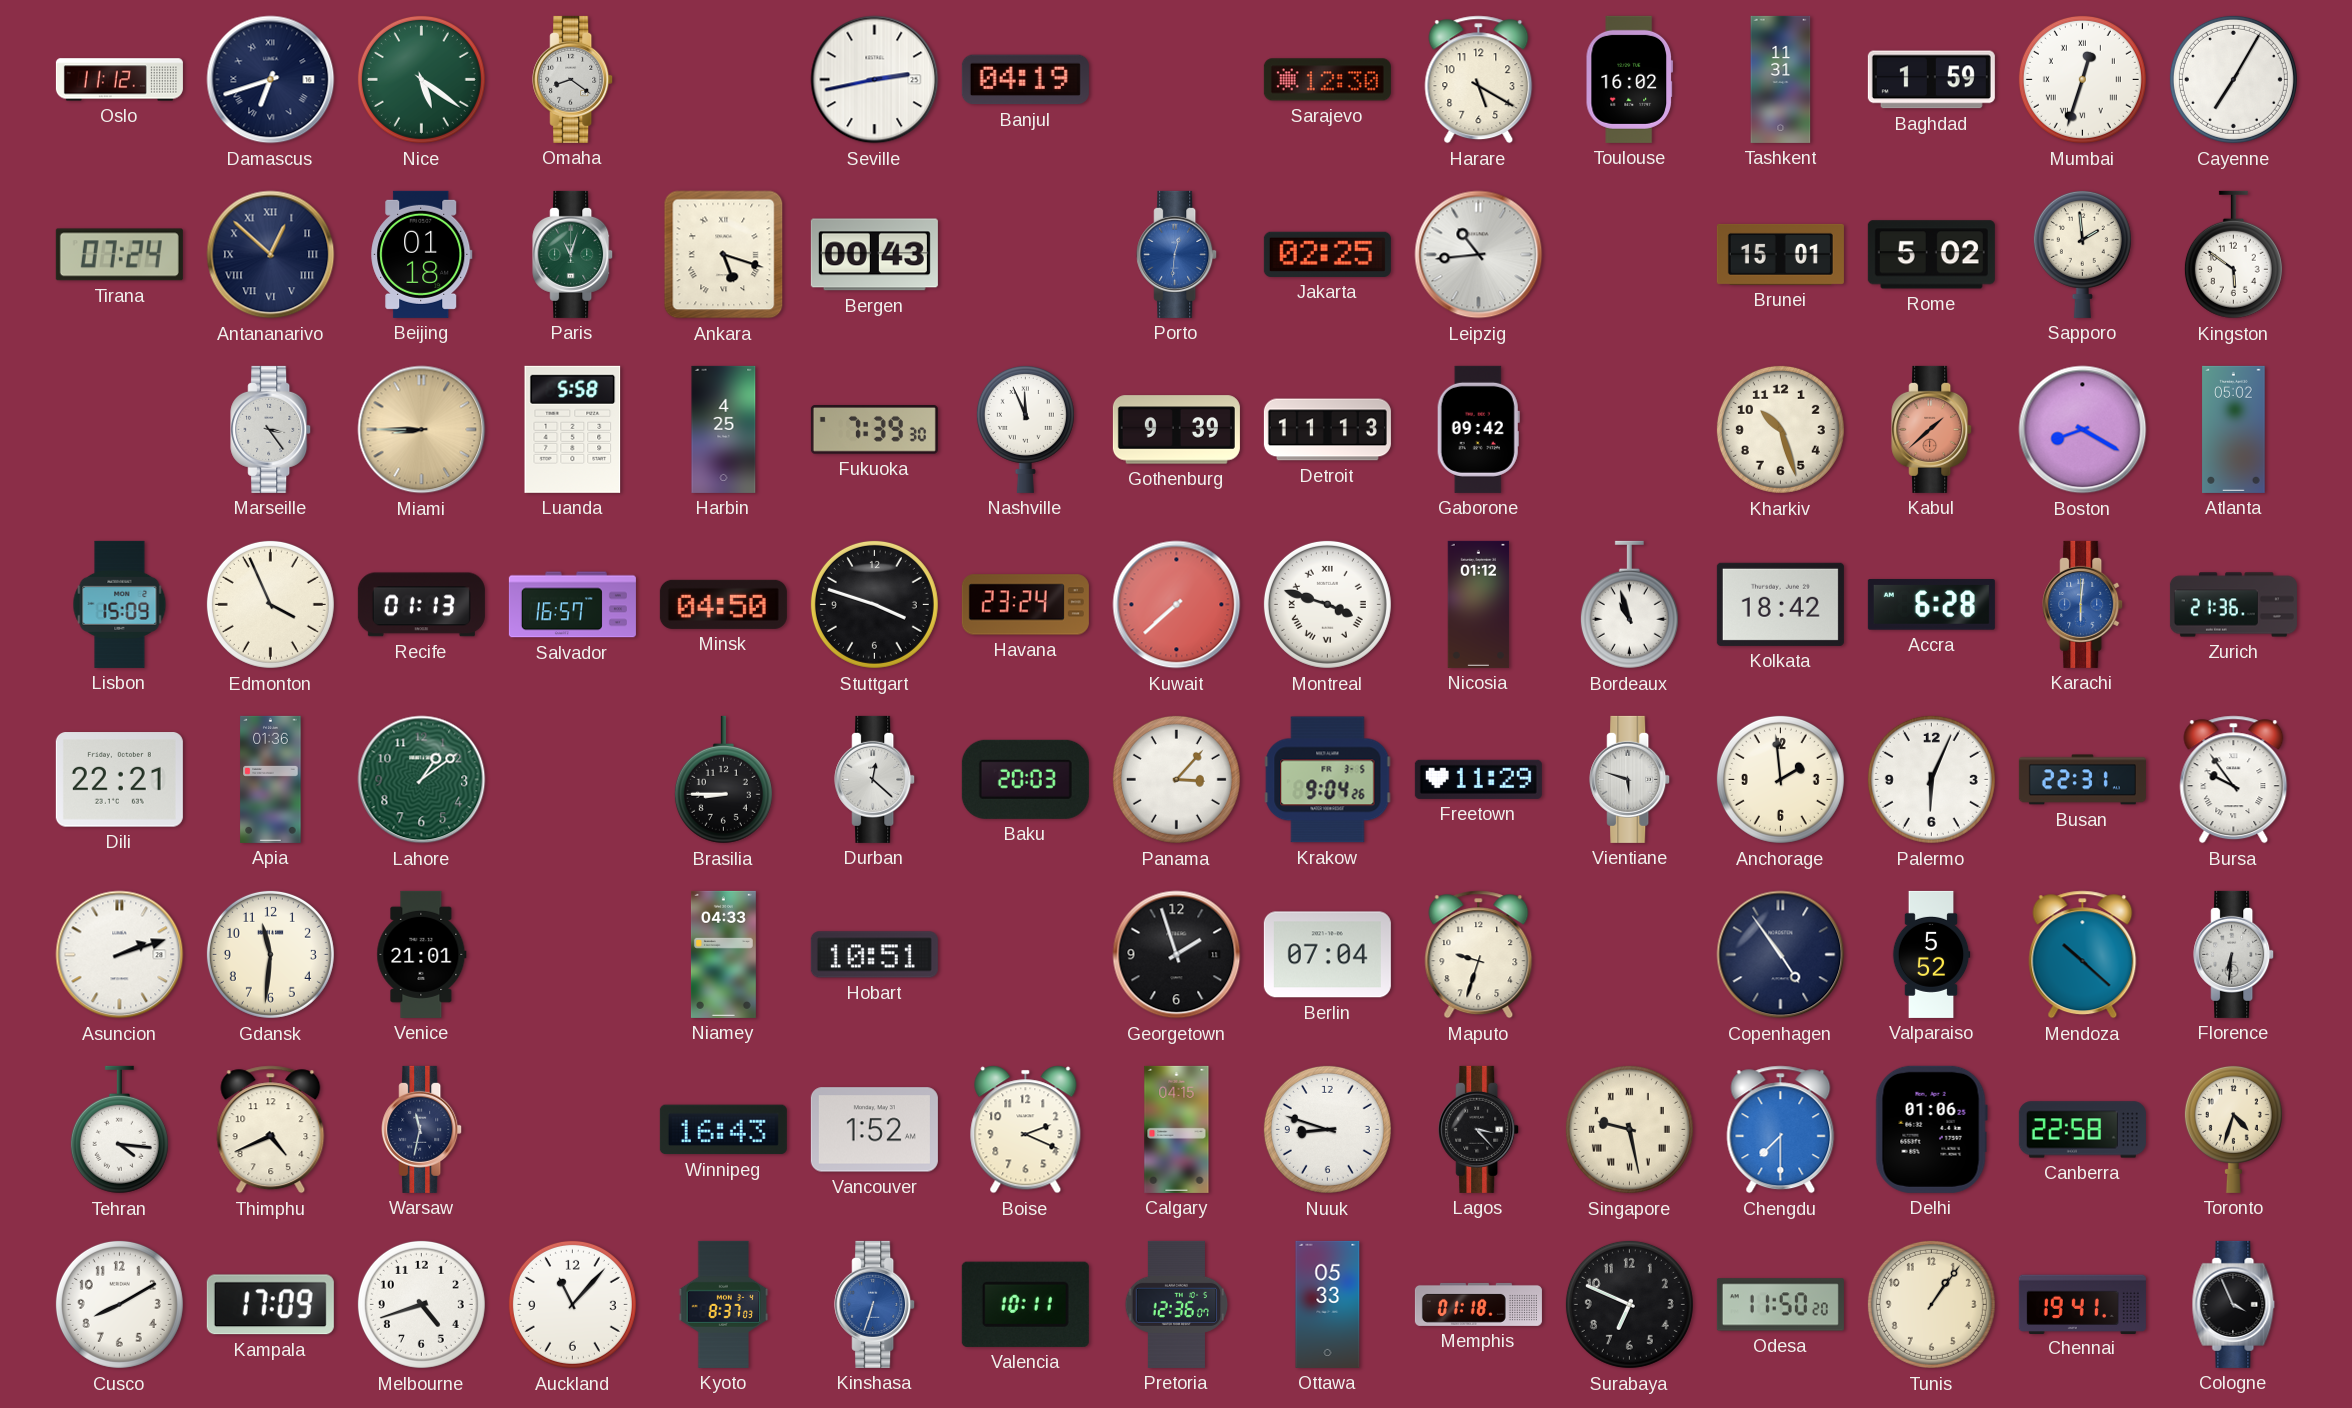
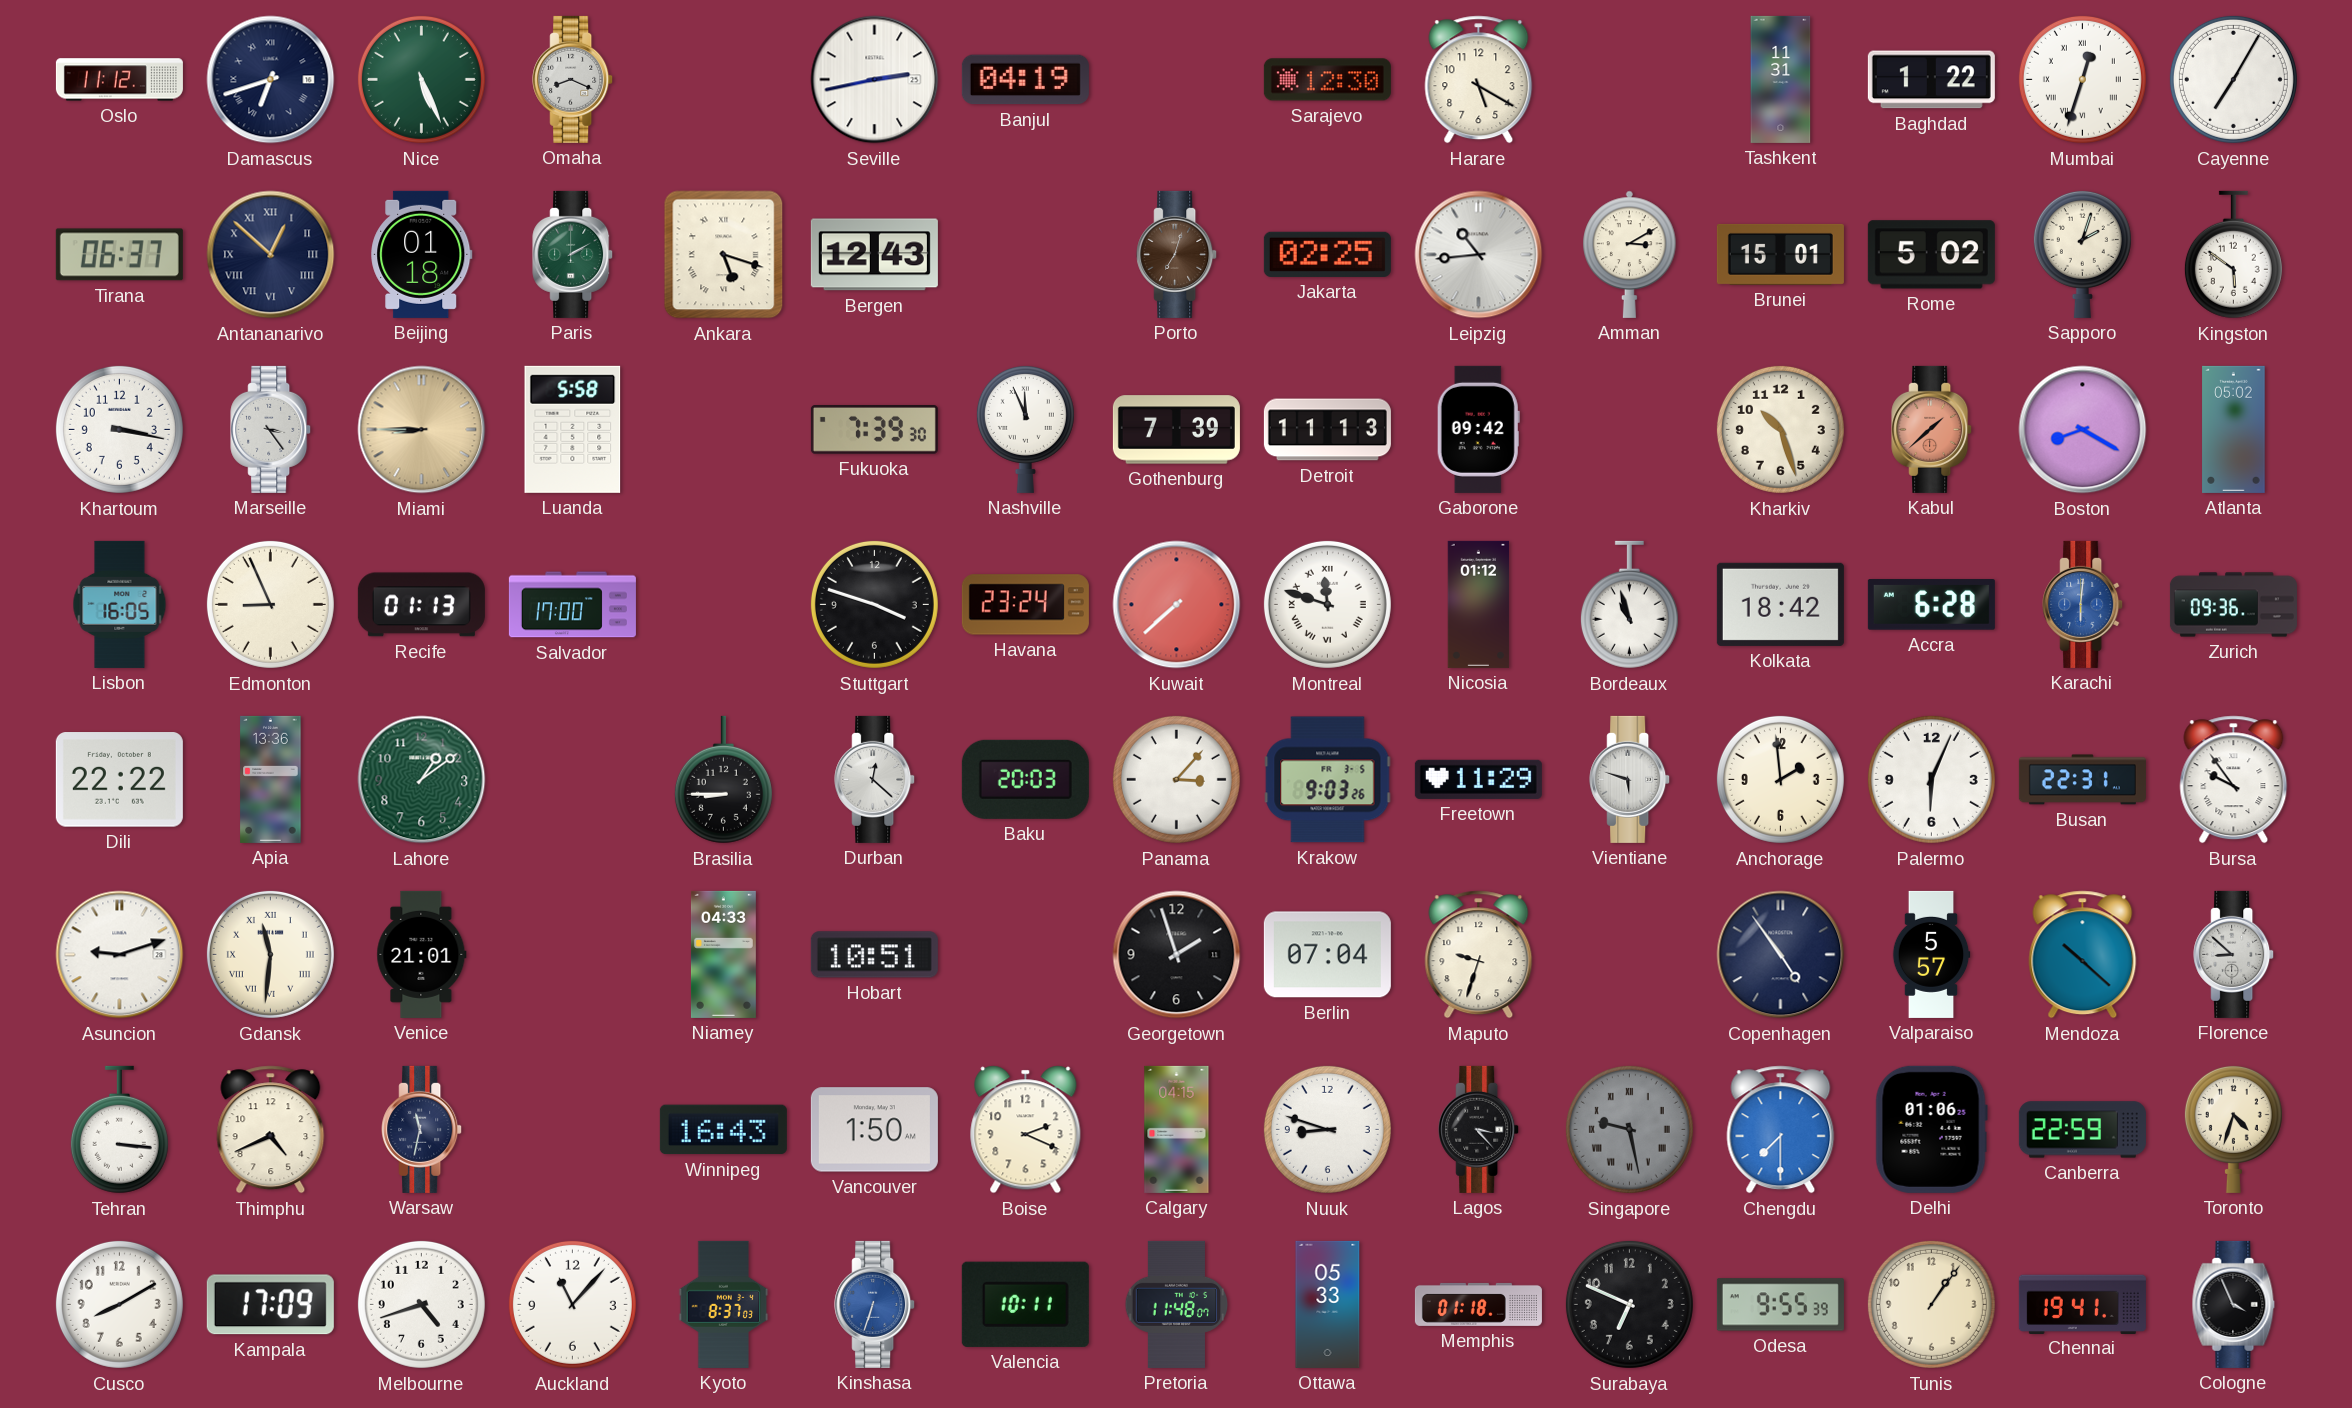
Nice: 5:21 -> 5:26 (421, 79)
Omaha: 8:21 -> 8:19 (573, 79)
Toulouse: 16:02 -> none (1629, 79)
Baghdad: 1:59 -> 1:22 (1931, 80)
Tirana: 07:24 -> 06:37 (119, 255)
Paris: 11:03 -> 2:10 (573, 254)
Bergen: 00:43 -> 12:43 (874, 255)
Porto: 12:31 -> 7:03 (1177, 254)
Porto dial: blue -> brown (1177, 254)
Amman: none -> 3:10 (1630, 254)
Sapporo: 1:59 -> 2:03 (2082, 254)
Khartoum: none -> 3:17 (119, 429)
Harbin: 4:25 -> none (724, 429)
Gothenburg: 9:39 -> 7:39 (1176, 430)
Lisbon: 15:09 -> 16:05 (120, 604)
Edmonton: 3:56 -> 8:56 (270, 604)
Salvador: 16:57 -> 17:00 (572, 605)
Minsk: 04:50 -> none (723, 604)
Montreal: 3:48 -> 11:48 (1327, 604)
Zurich: 21:36 -> 09:36 (2233, 605)
Dili: 22:21 -> 22:22 (119, 780)
Apia: 01:36 -> 13:36 (271, 779)
Krakow: 9:04 -> 9:03 (1328, 780)
Asuncion: 2:12 -> 9:12 (120, 955)
Gdansk numerals: Arabic -> Roman (270, 954)
Valparaiso: 5:52 -> 5:57 (1931, 954)
Florence: 6:31 -> 8:52 (2234, 954)
Tehran: 4:16 -> 3:16 (119, 1130)
Vancouver: 1:52 -> 1:50 (874, 1130)
Singapore dial: cream -> grey (1629, 1129)
Canberra: 22:58 -> 22:59 (2082, 1130)
Pretoria: 12:36 -> 11:48 (1177, 1304)
Odesa: 11:50 -> 9:55 (1780, 1305)
